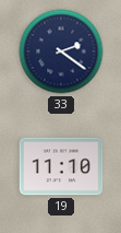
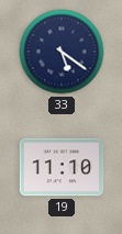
33: 2:21 -> 5:21 (62, 52)
